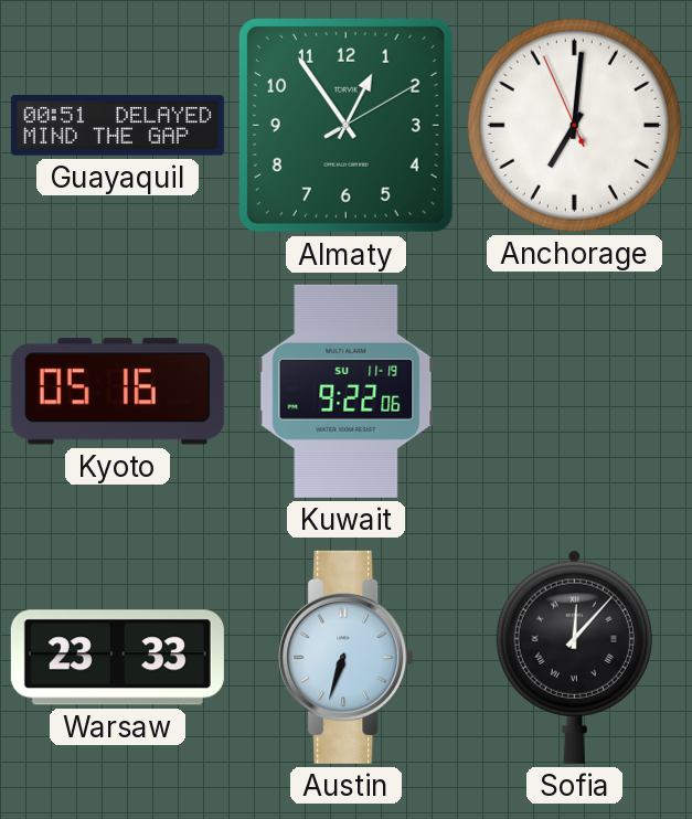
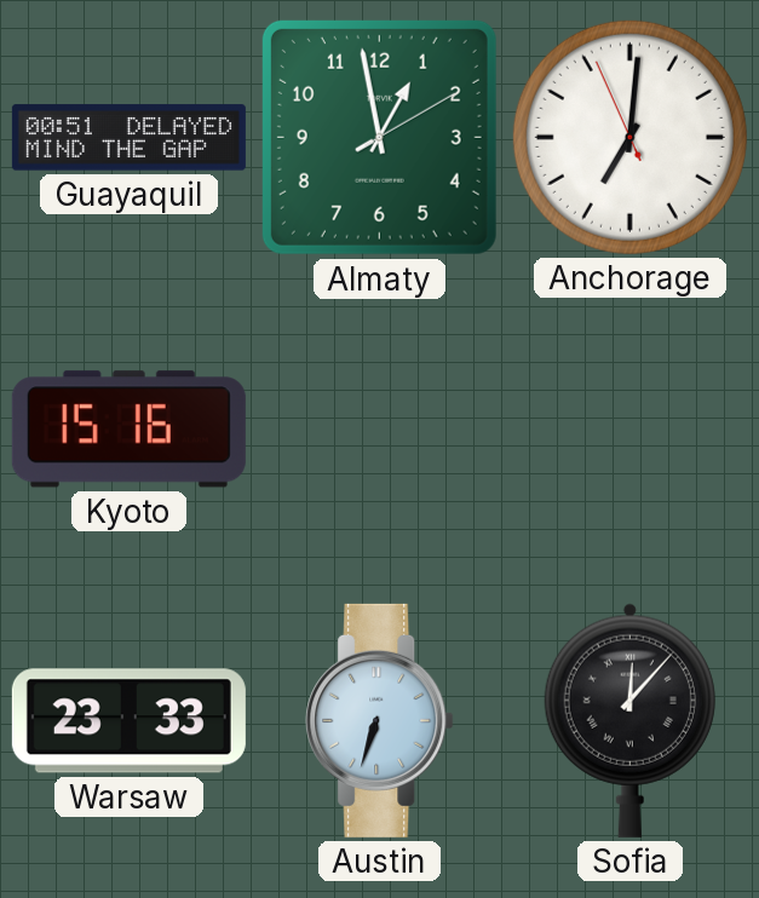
Almaty: 12:54 -> 12:58 (379, 137)
Kyoto: 05:16 -> 15:16 (128, 430)
Kuwait: 9:22 -> none (347, 391)
